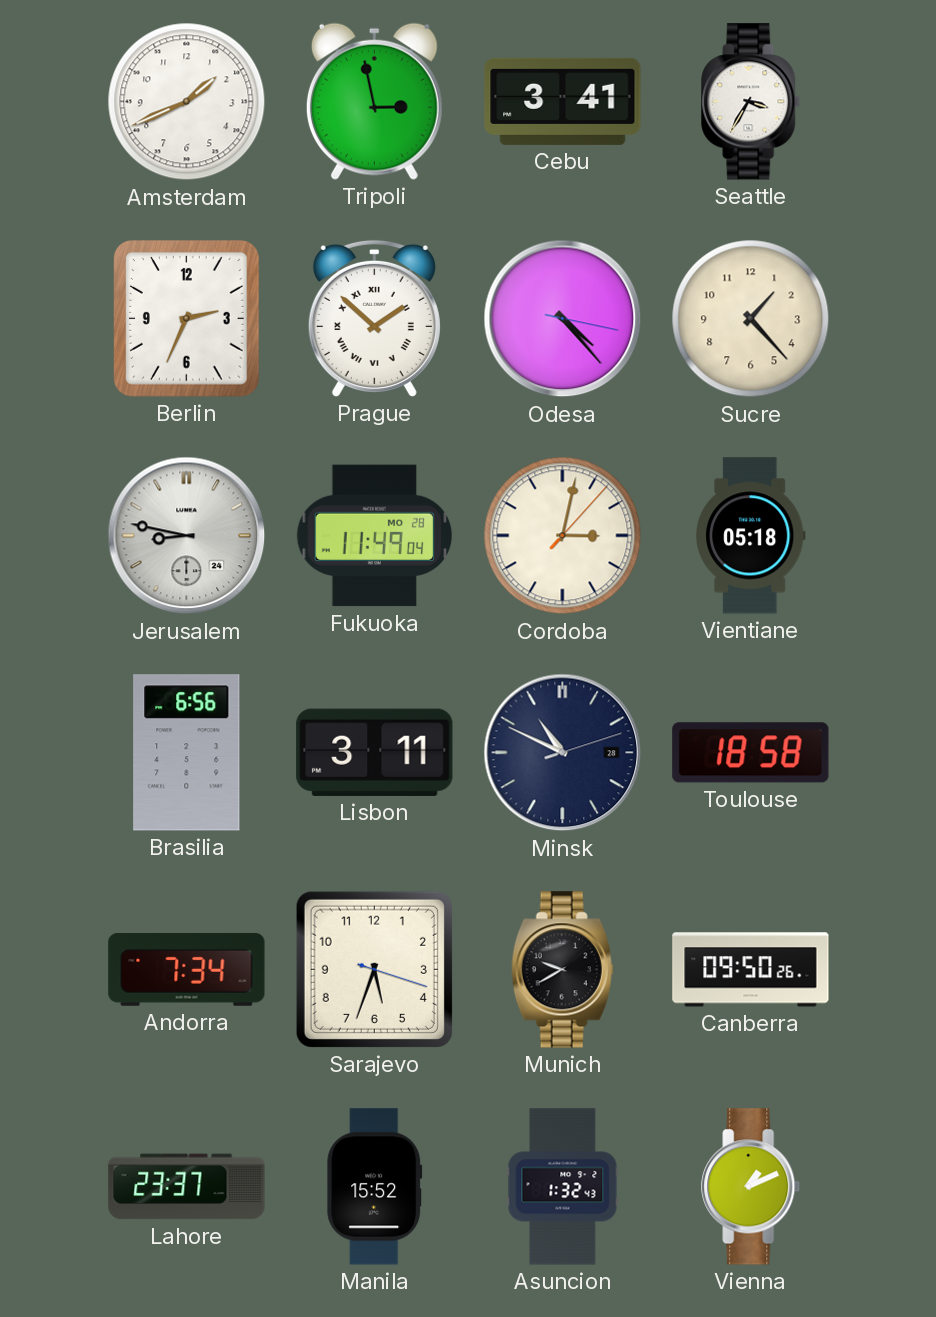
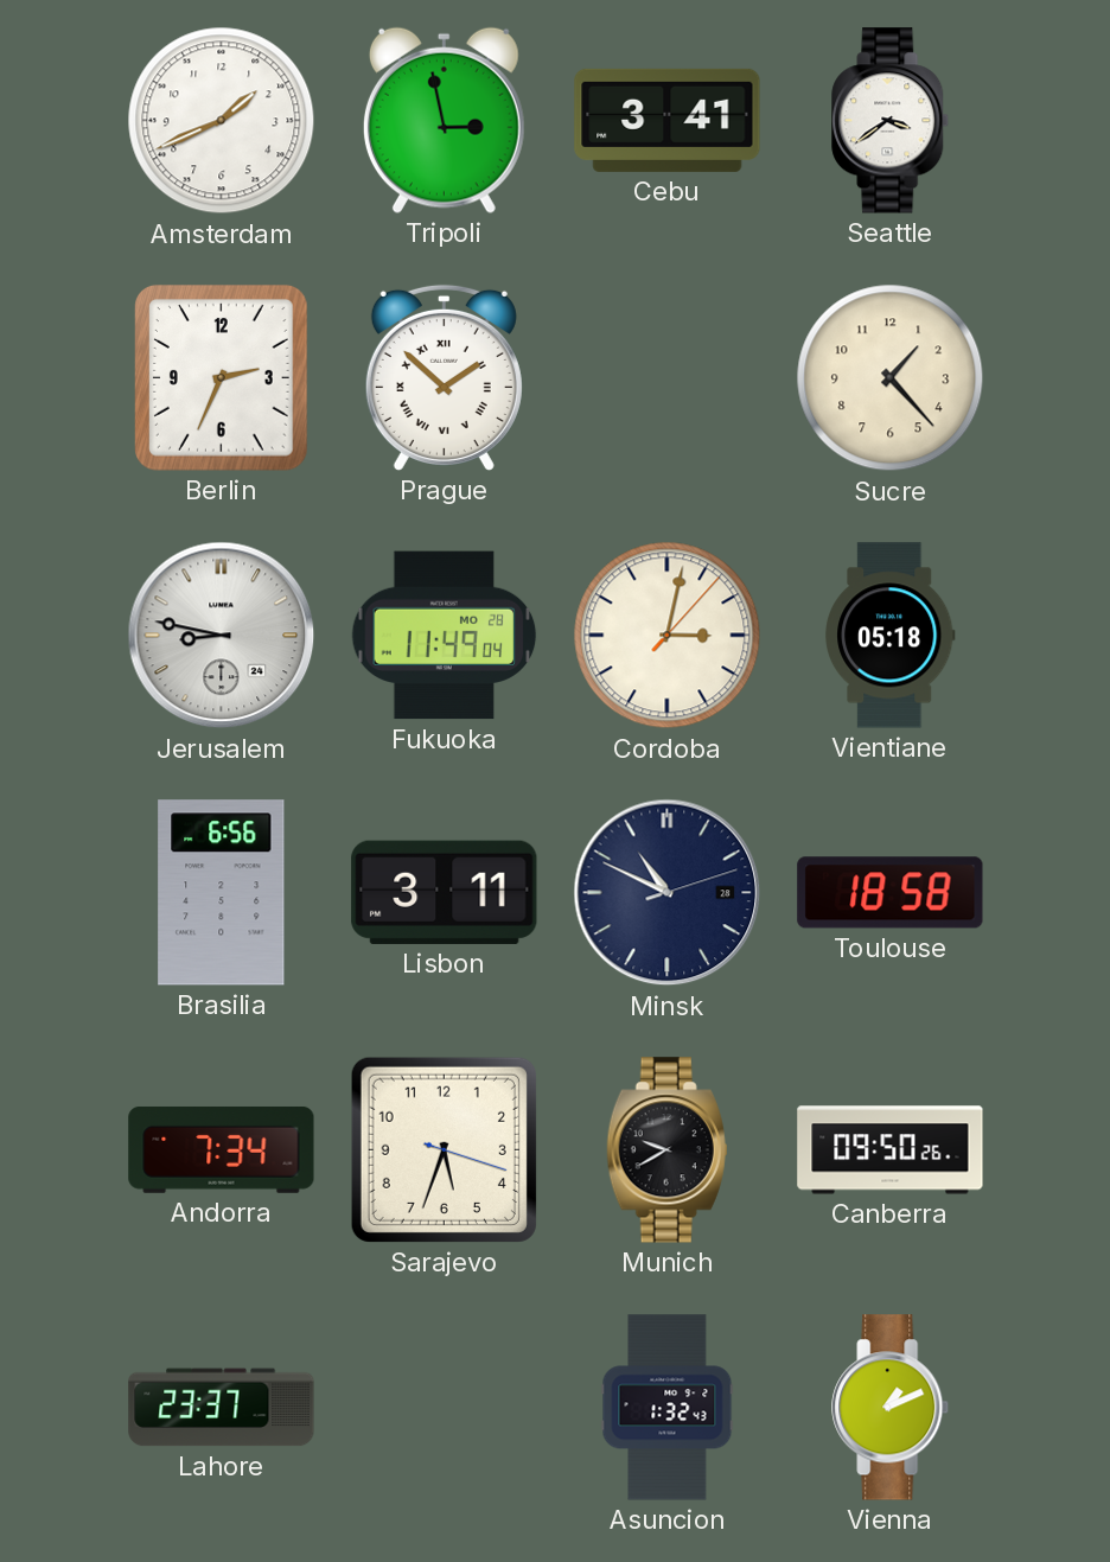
Seattle: 3:35 -> 3:39 (891, 121)
Odesa: 4:23 -> none (563, 319)
Manila: 15:52 -> none (375, 1187)
